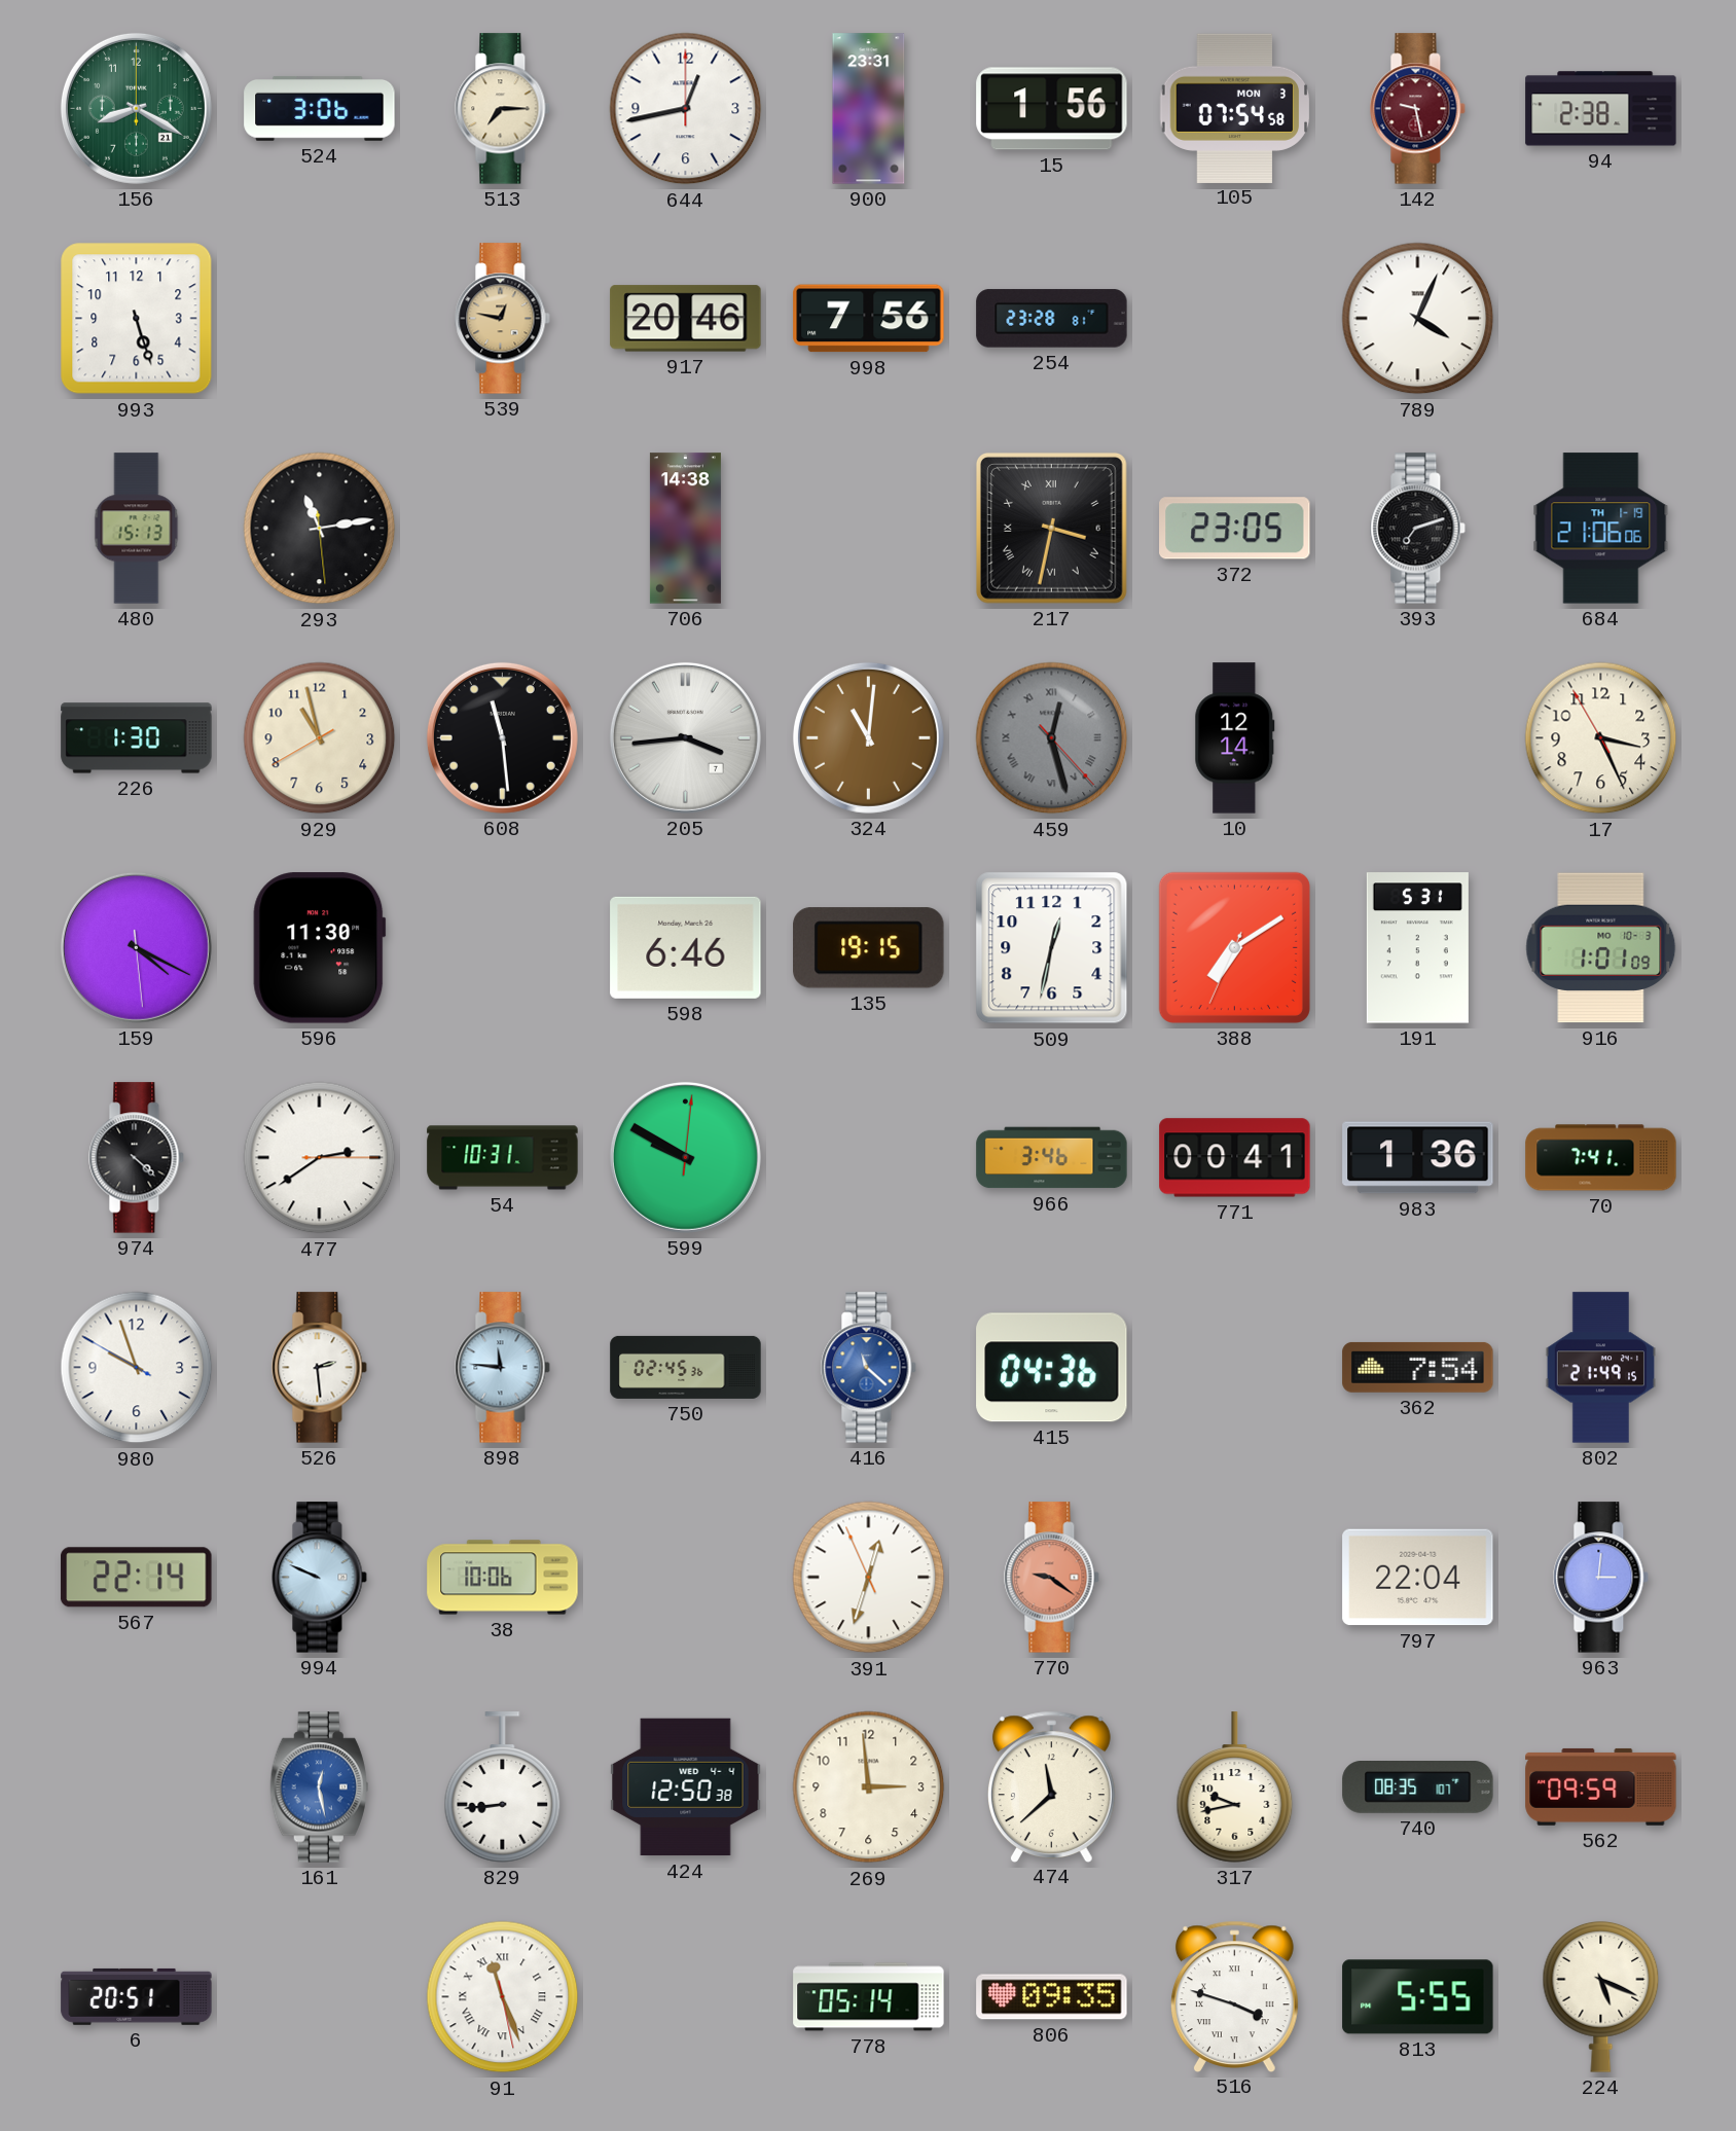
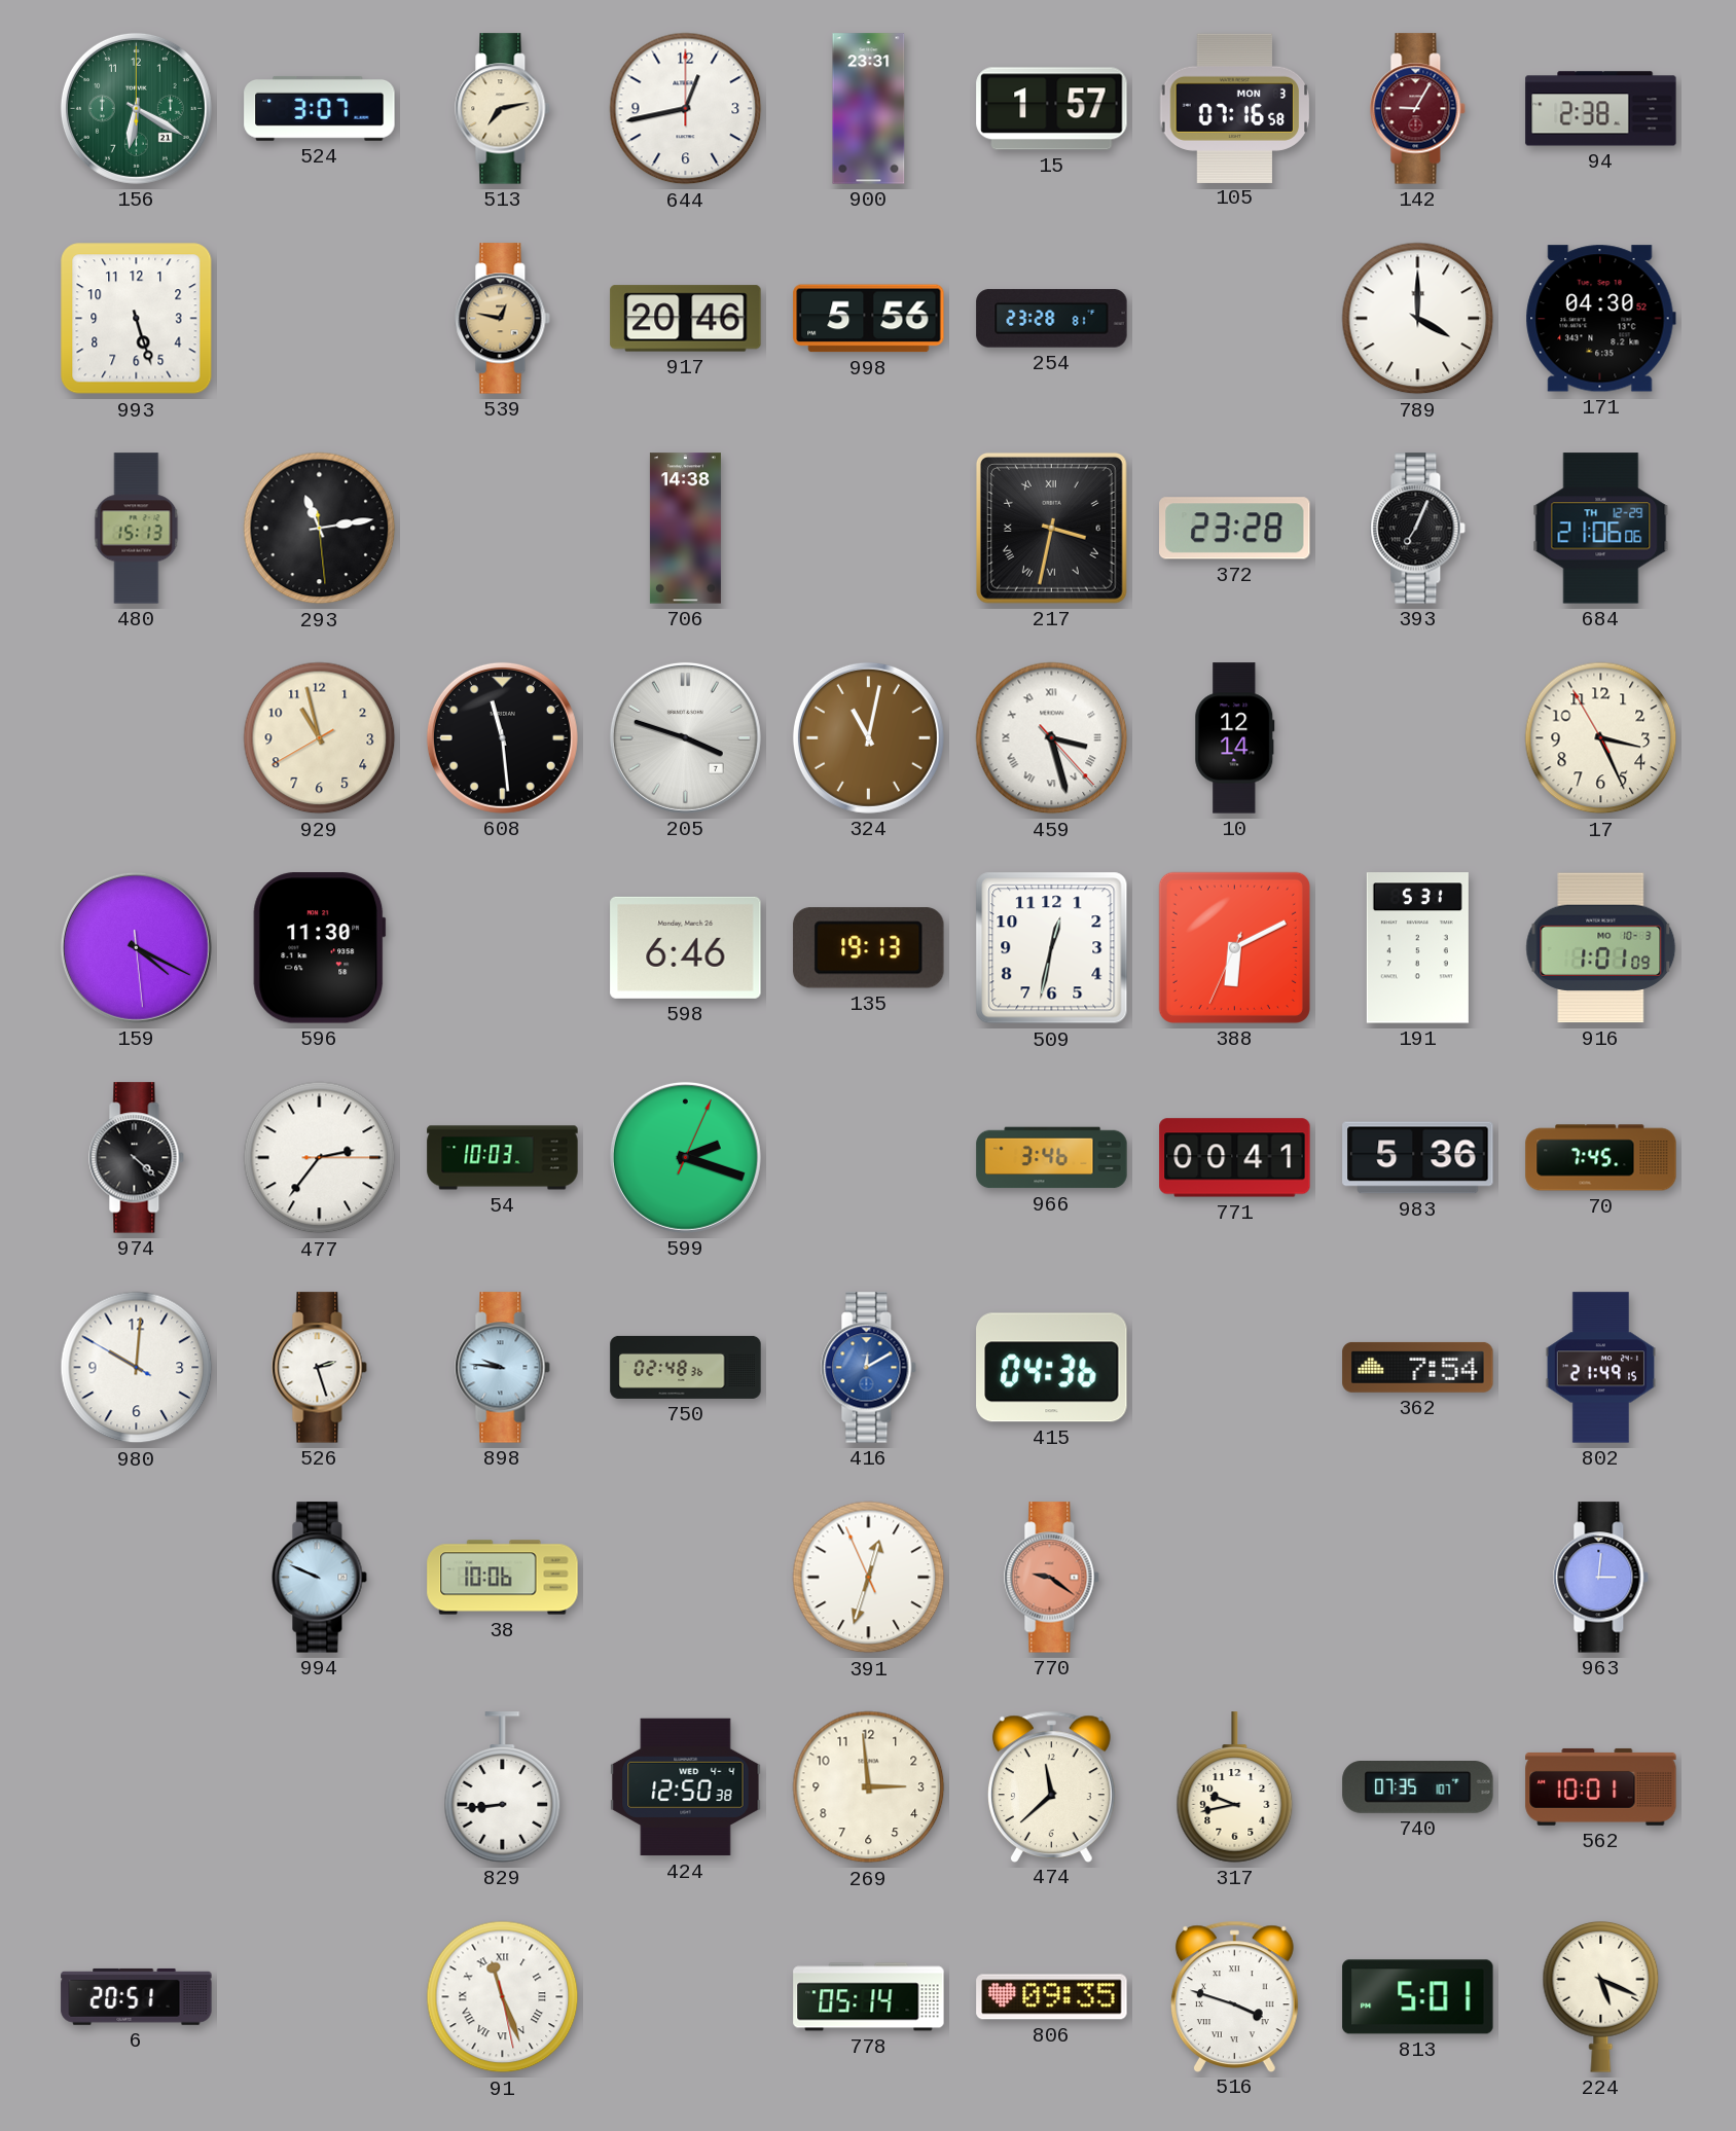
156: 8:20 -> 6:20 (136, 108)
524: 3:06 -> 3:07 (320, 108)
513: 7:15 -> 7:13 (503, 109)
15: 1:56 -> 1:57 (1052, 109)
105: 07:54 -> 07:16 (1235, 108)
142: 9:28 -> 9:05 (1418, 109)
998: 7:56 -> 5:56 (869, 319)
789: 4:04 -> 4:00 (1418, 319)
171: none -> 04:30 (1600, 319)
372: 23:05 -> 23:28 (1235, 529)
393: 7:12 -> 7:04 (1418, 529)
684 date: TH 1-19 -> TH 12-29 (1601, 529)
226: 1:30 -> none (137, 738)
205: 3:44 -> 3:48 (685, 737)
324: 11:01 -> 11:02 (868, 737)
459: 12:27 -> 3:27 (1052, 738)
459 dial: grey -> white (1052, 738)
135: 19:15 -> 19:13 (869, 948)
388: 7:09 -> 6:10 (1234, 947)
477: 2:39 -> 2:36 (320, 1158)
54: 10:31 -> 10:03 (503, 1158)
599: 9:50 -> 2:18 (685, 1157)
983: 1:36 -> 5:36 (1418, 1158)
70: 7:41 -> 7:45 (1601, 1158)
980: 9:56 -> 10:00 (137, 1368)
526: 2:29 -> 2:27 (320, 1368)
898: 11:46 -> 9:46 (503, 1368)
750: 02:45 -> 02:48 (686, 1367)
416: 11:22 -> 12:10 (869, 1368)
567: 22:14 -> none (137, 1578)
797: 22:04 -> none (1418, 1578)
161: 12:28 -> none (319, 1787)
740: 08:35 -> 07:35 (1418, 1787)
562: 09:59 -> 10:01 (1601, 1786)
813: 5:55 -> 5:01 (1418, 1997)
